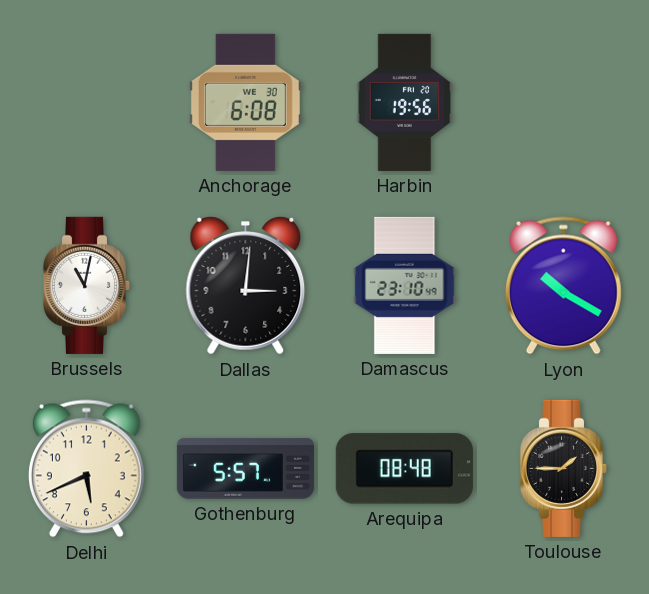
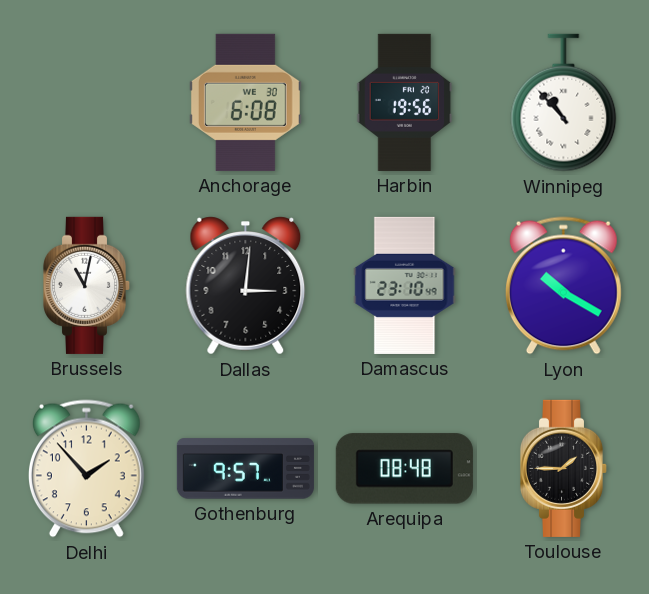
Winnipeg: none -> 10:53 (564, 103)
Delhi: 5:41 -> 1:53 (86, 469)
Gothenburg: 5:57 -> 9:57 (245, 469)
